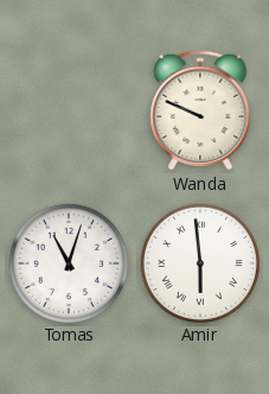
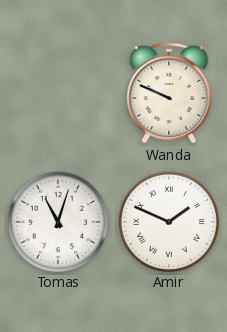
Amir: 5:59 -> 1:49 (168, 221)
